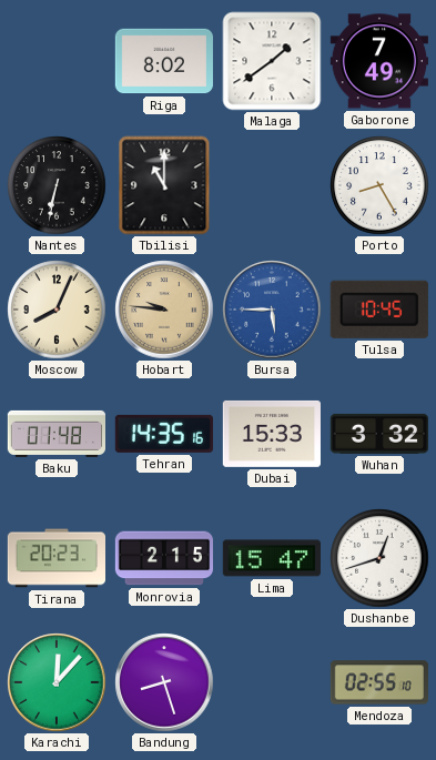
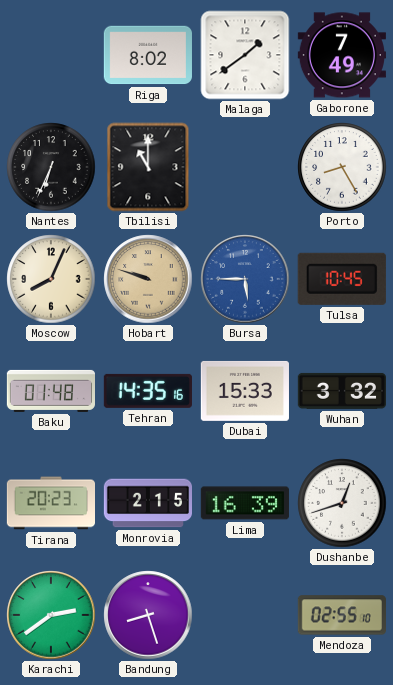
Nantes: 6:32 -> 6:34 (51, 167)
Hobart: 9:46 -> 9:48 (148, 279)
Lima: 15:47 -> 16:39 (245, 503)
Karachi: 12:07 -> 2:39 (51, 615)
